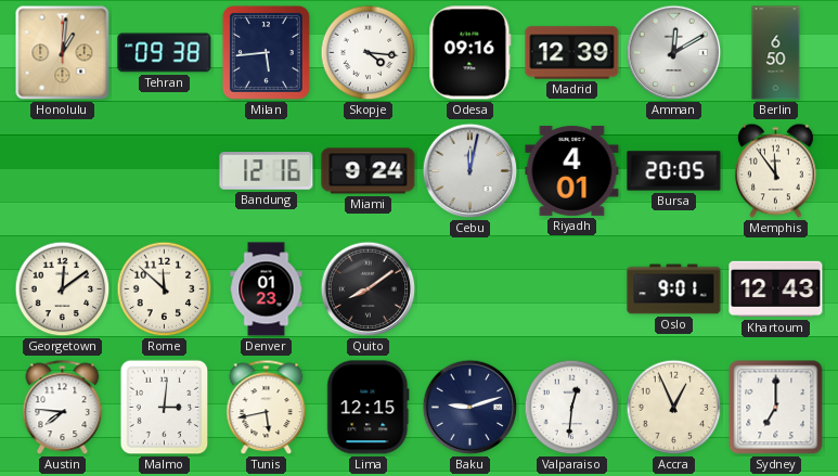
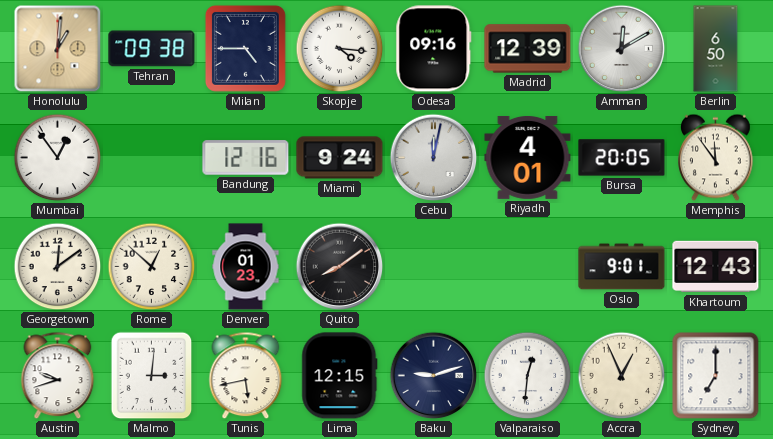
Milan: 5:44 -> 4:45 (245, 48)
Mumbai: none -> 12:54 (58, 158)
Rome: 11:52 -> 12:52 (152, 267)
Austin: 7:46 -> 9:42 (58, 376)
